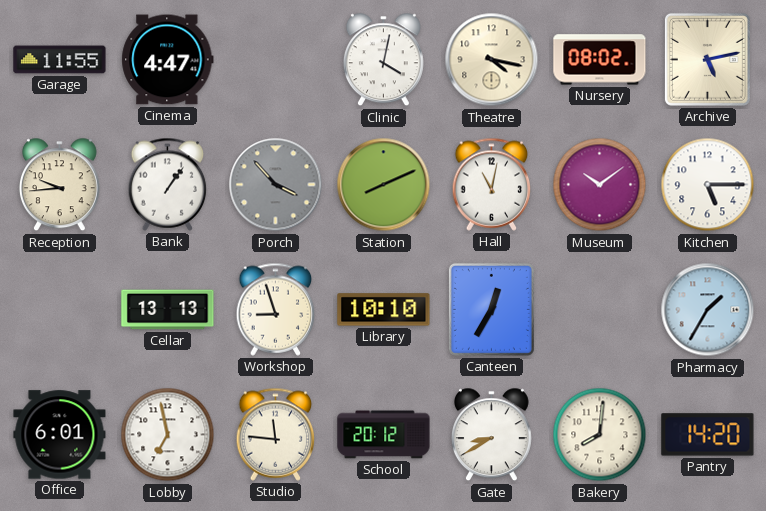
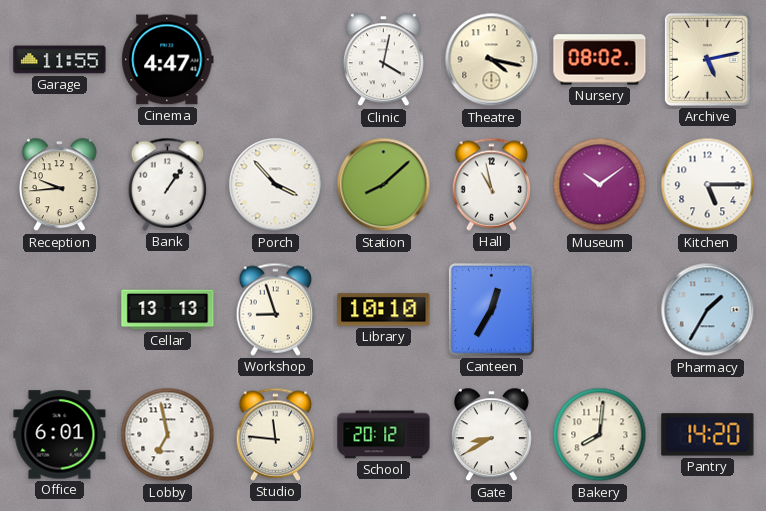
Porch dial: grey -> white (276, 185)
Station: 8:11 -> 8:08 (384, 185)
Hall: 11:02 -> 10:58 (492, 184)
